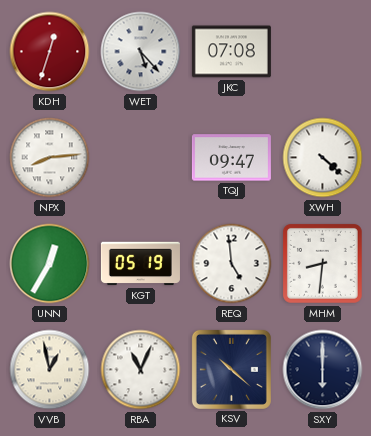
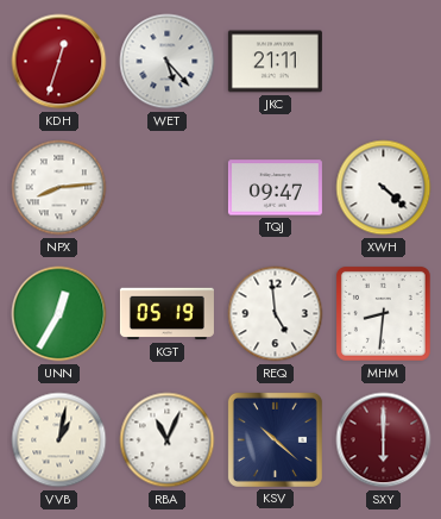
JKC: 07:08 -> 21:11 (275, 62)
VVB: 12:58 -> 1:02 (59, 440)
SXY dial: navy -> burgundy (384, 440)
